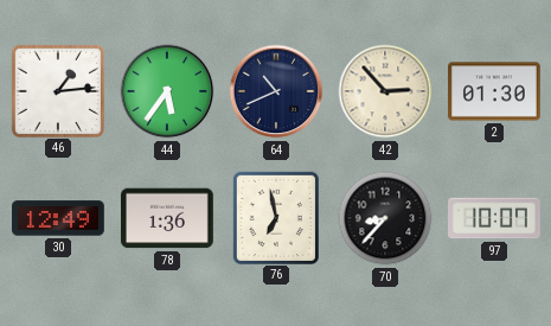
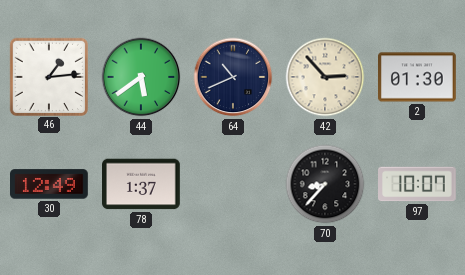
44: 5:36 -> 5:39 (141, 77)
78: 1:36 -> 1:37 (142, 184)
76: 6:58 -> none (275, 217)
